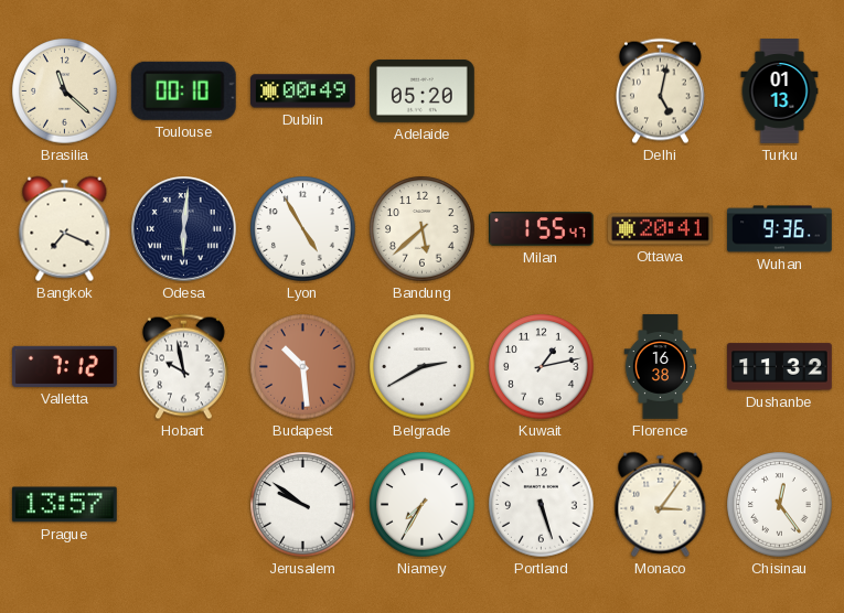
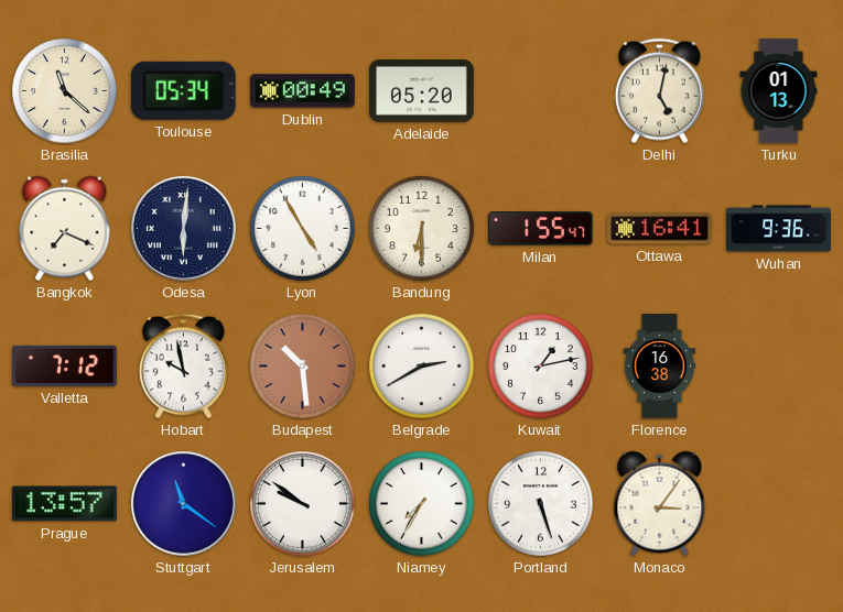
Toulouse: 00:10 -> 05:34 (183, 90)
Bandung: 5:38 -> 6:30 (422, 229)
Ottawa: 20:41 -> 16:41 (660, 229)
Dushanbe: 11:32 -> none (780, 367)
Stuttgart: none -> 11:21 (184, 504)
Chisinau: 12:24 -> none (780, 505)
